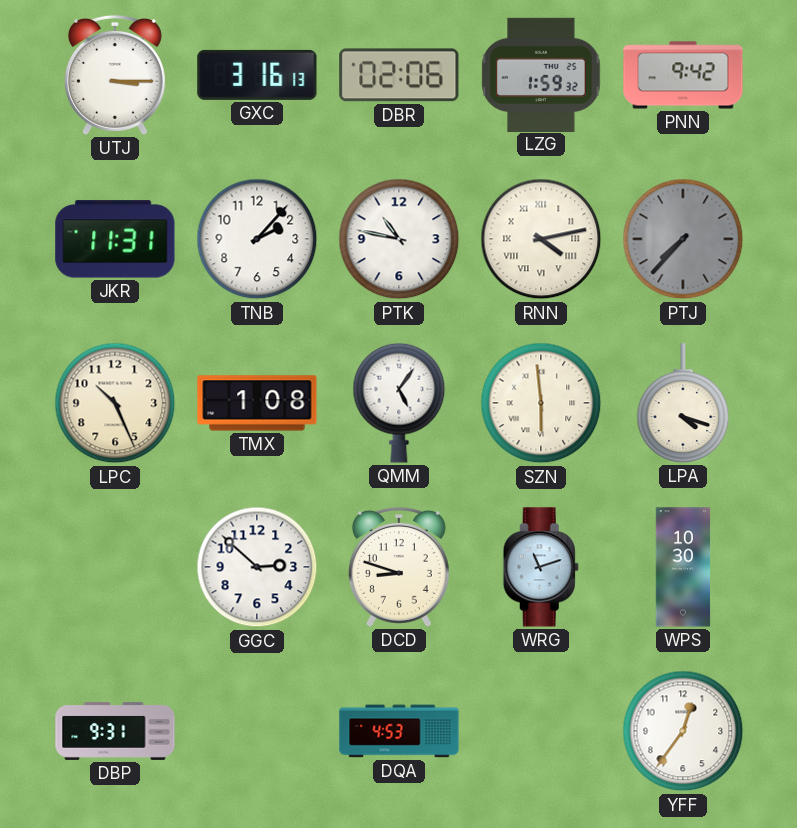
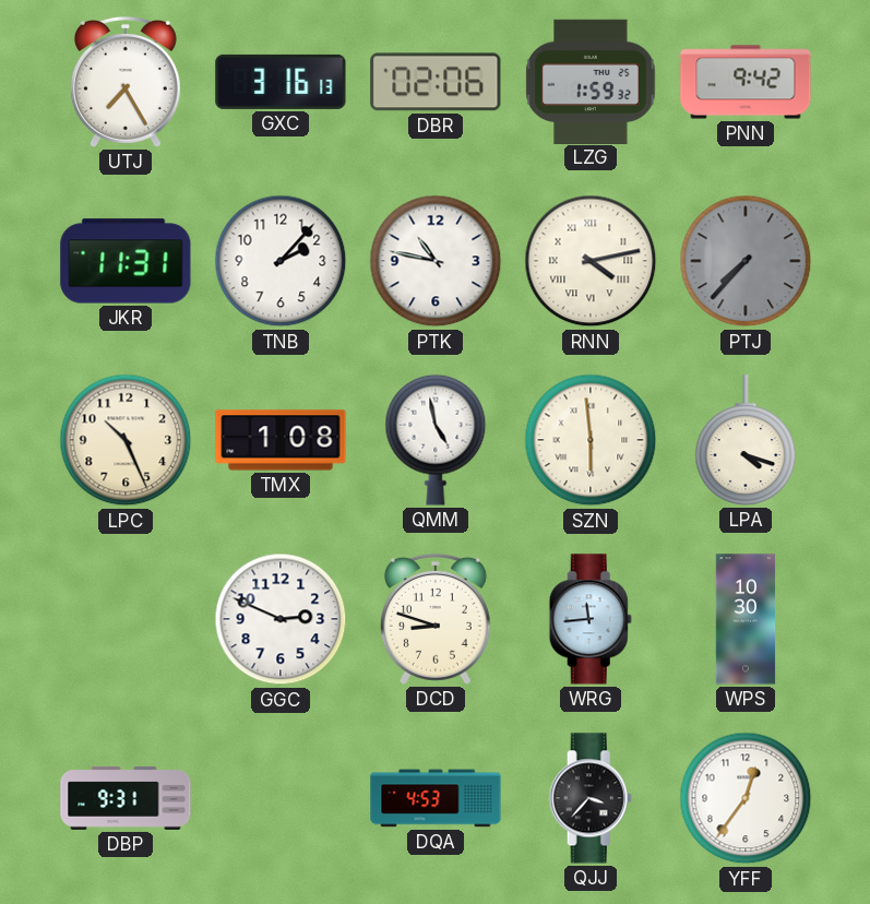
UTJ: 3:15 -> 7:25 (126, 82)
QMM: 5:06 -> 4:58 (436, 440)
GGC: 2:52 -> 2:49 (281, 619)
WRG: 11:12 -> 11:44 (591, 619)
QJJ: none -> 3:37 (591, 798)
